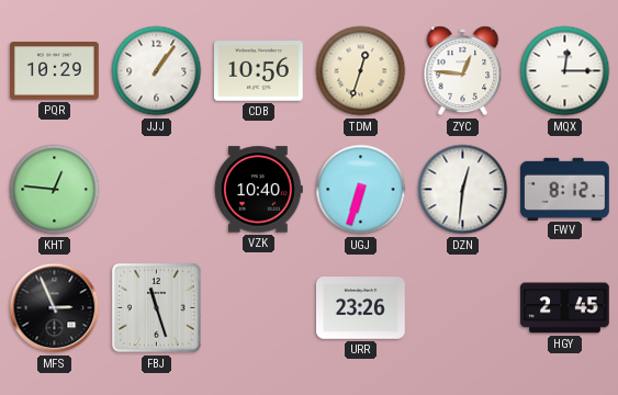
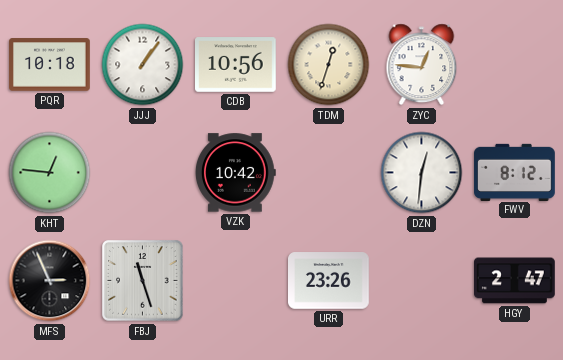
PQR: 10:29 -> 10:18 (50, 65)
MQX: 12:15 -> none (565, 71)
VZK: 10:40 -> 10:42 (236, 173)
UGJ: 6:33 -> none (361, 190)
HGY: 2:45 -> 2:47 (515, 281)
